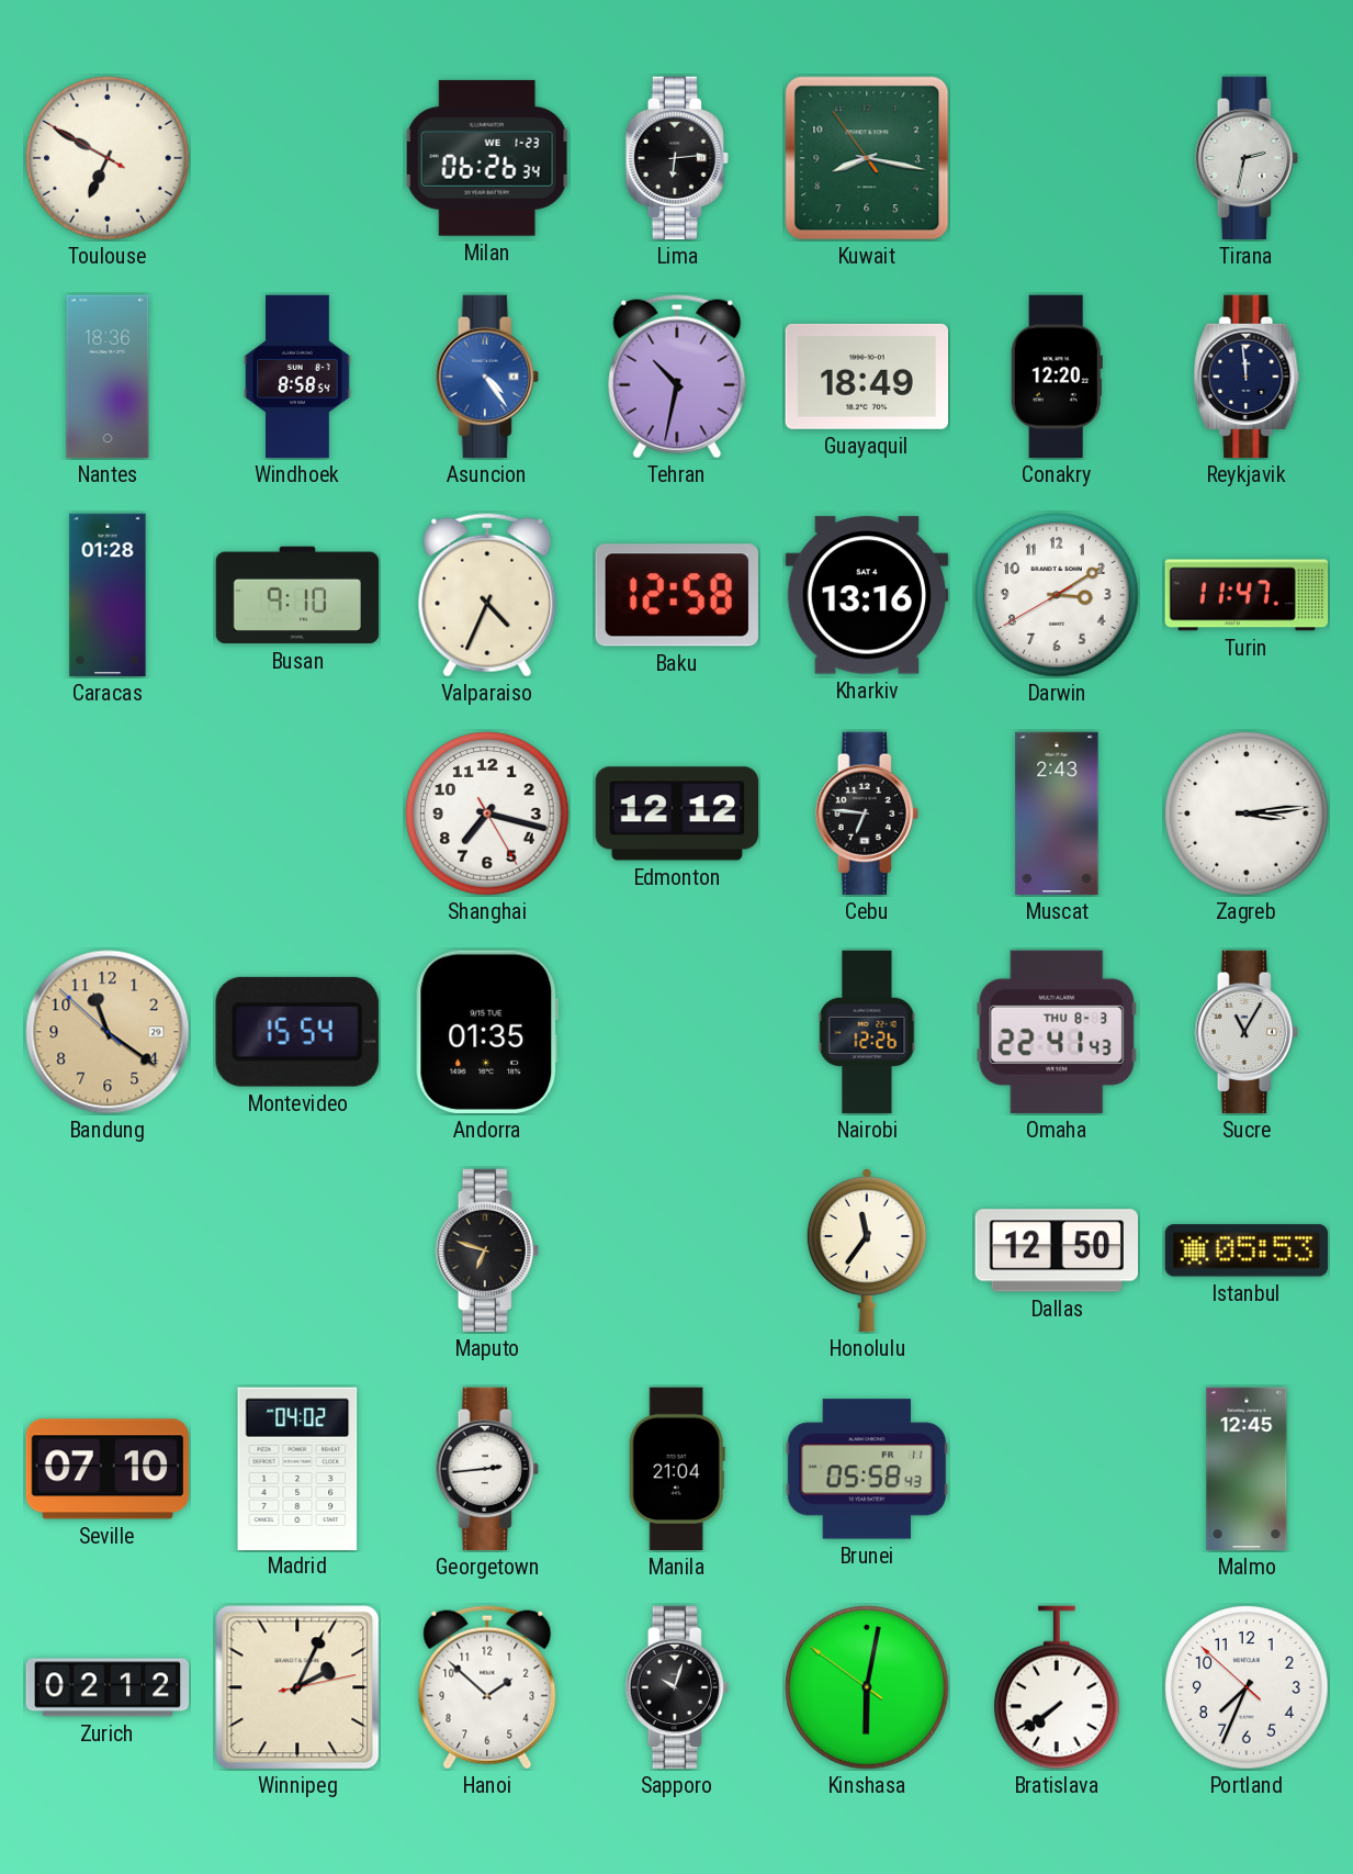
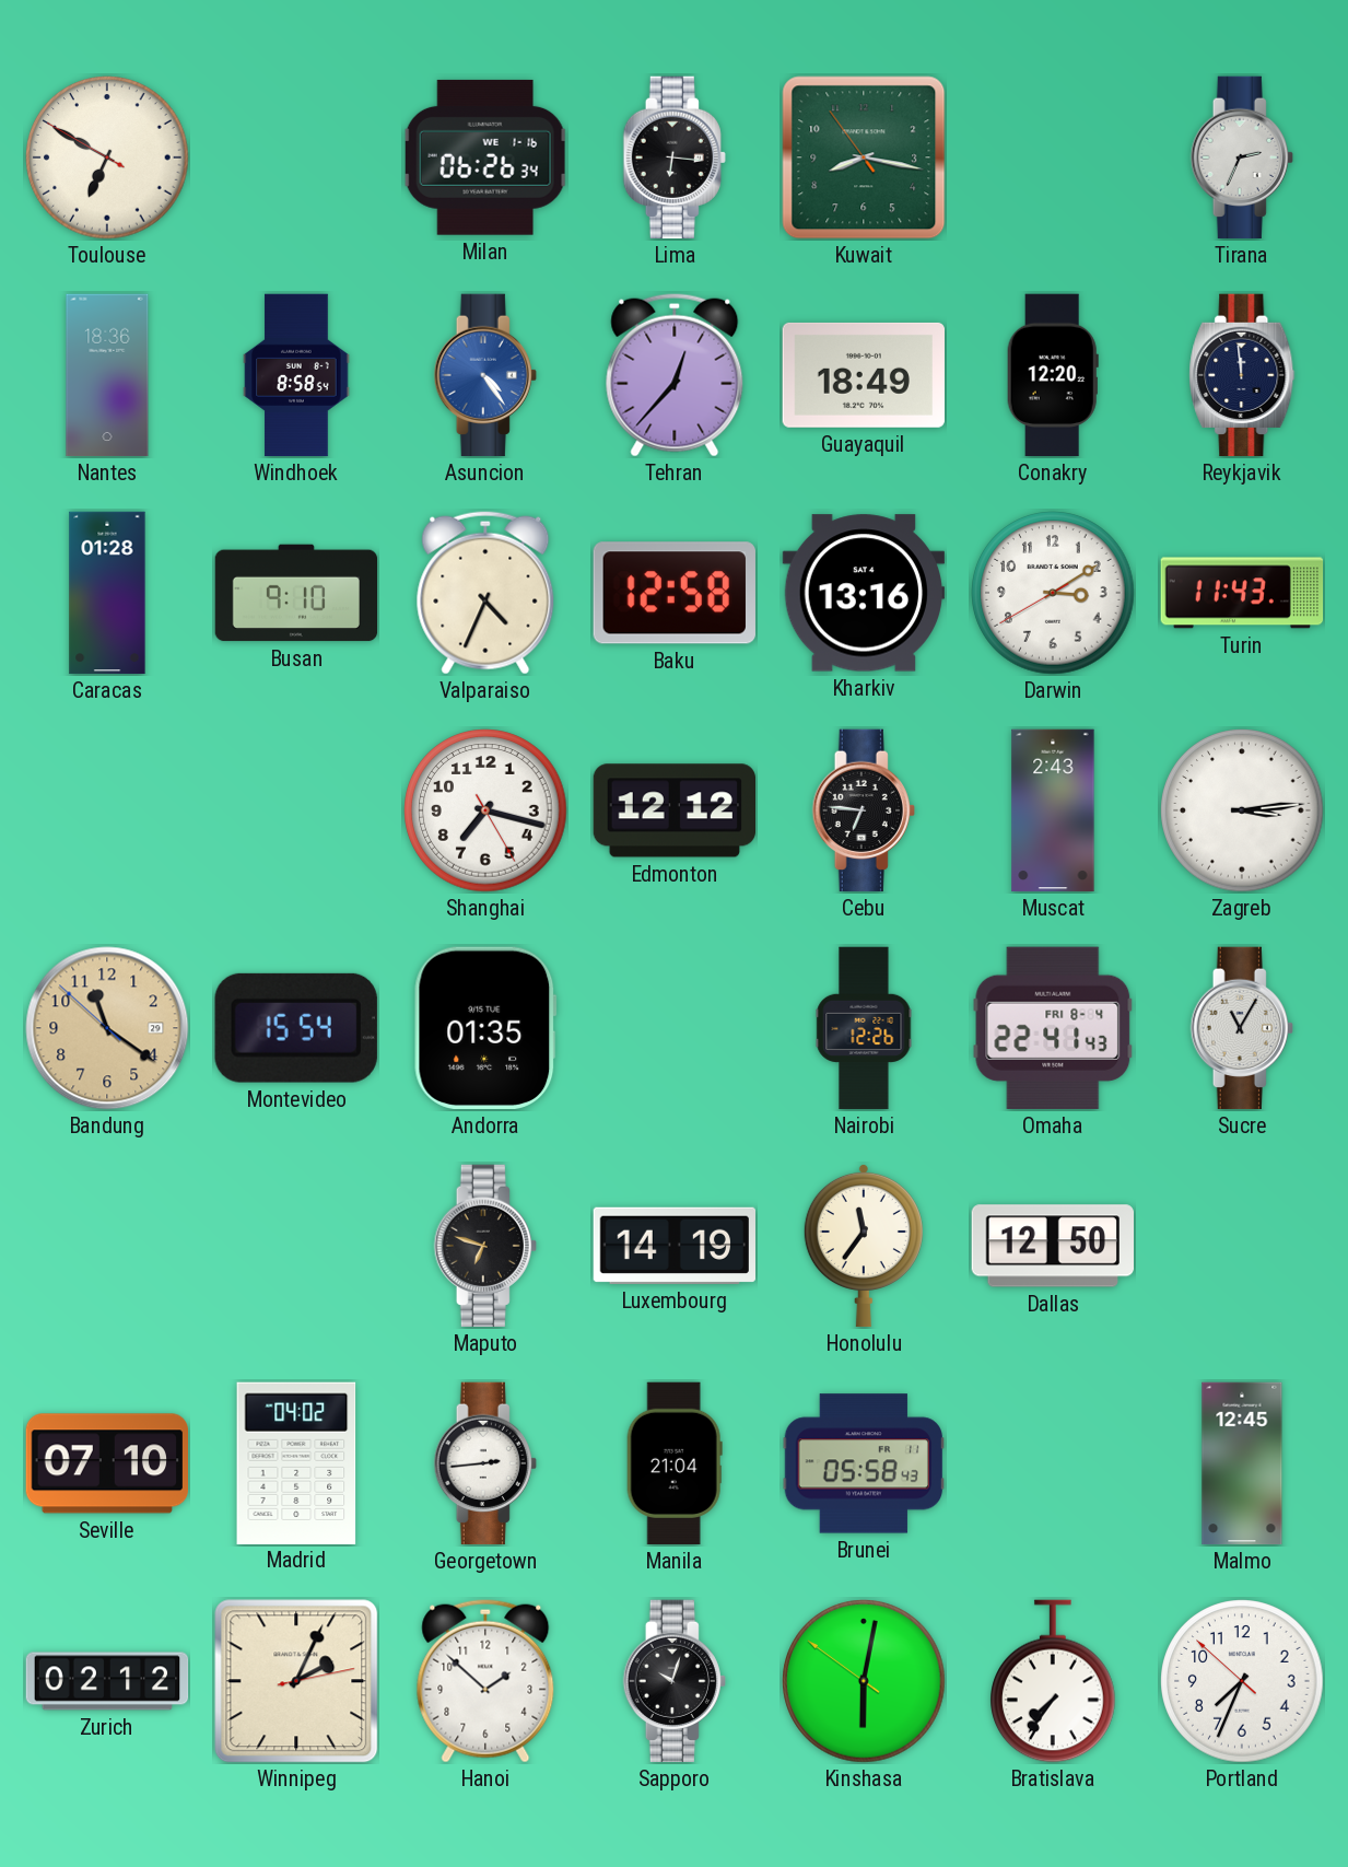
Milan date: WE 1-23 -> WE 1-16 (485, 157)
Lima: 6:14 -> 6:16 (675, 157)
Tirana: 2:32 -> 2:34 (1242, 157)
Tehran: 10:32 -> 12:37 (675, 375)
Turin: 11:47 -> 11:43 (1242, 593)
Omaha date: THU 8-3 -> FRI 8-4 (1053, 1028)
Luxembourg: none -> 14:19 (675, 1246)
Istanbul: 05:53 -> none (1245, 1250)
Bratislava: 7:39 -> 7:36 (1054, 1681)
